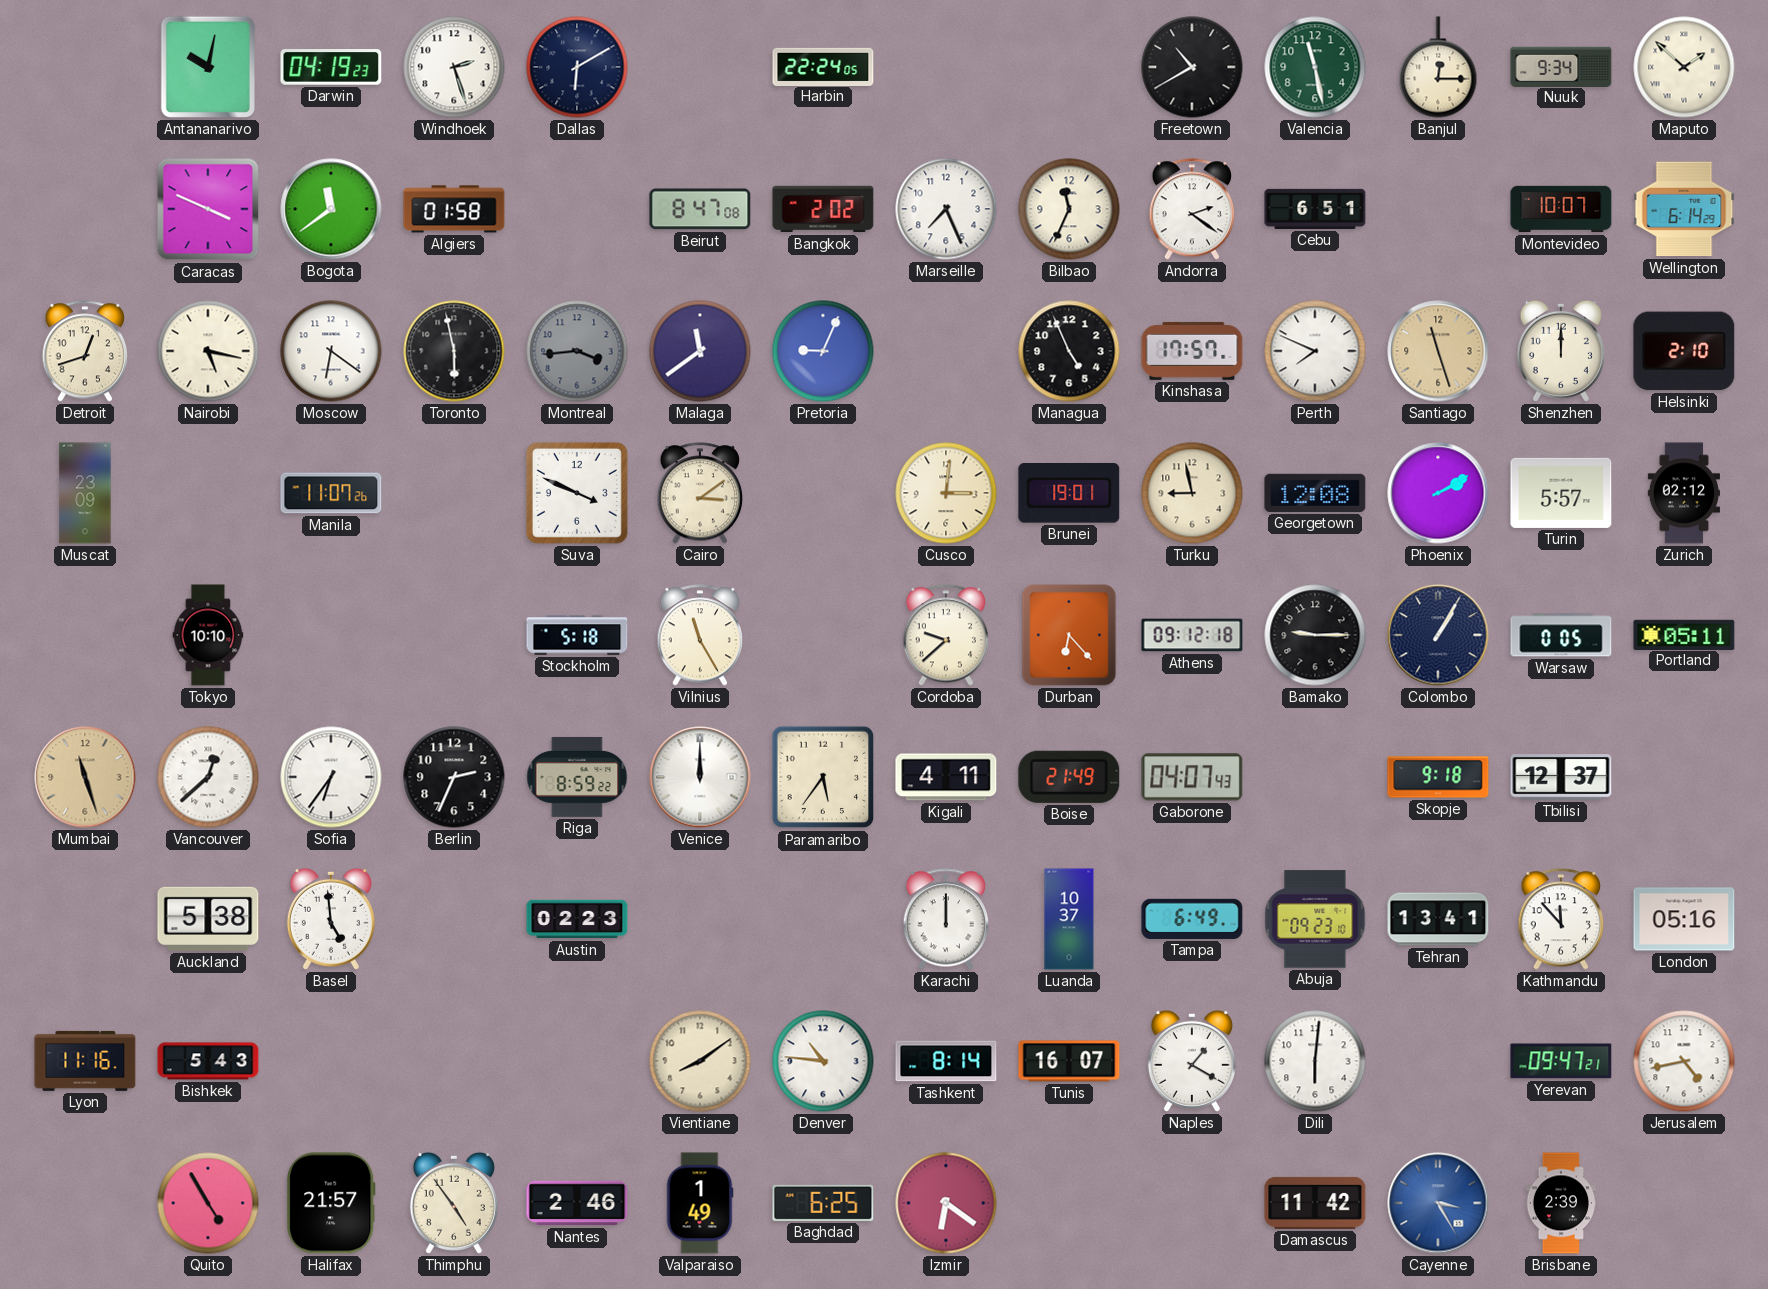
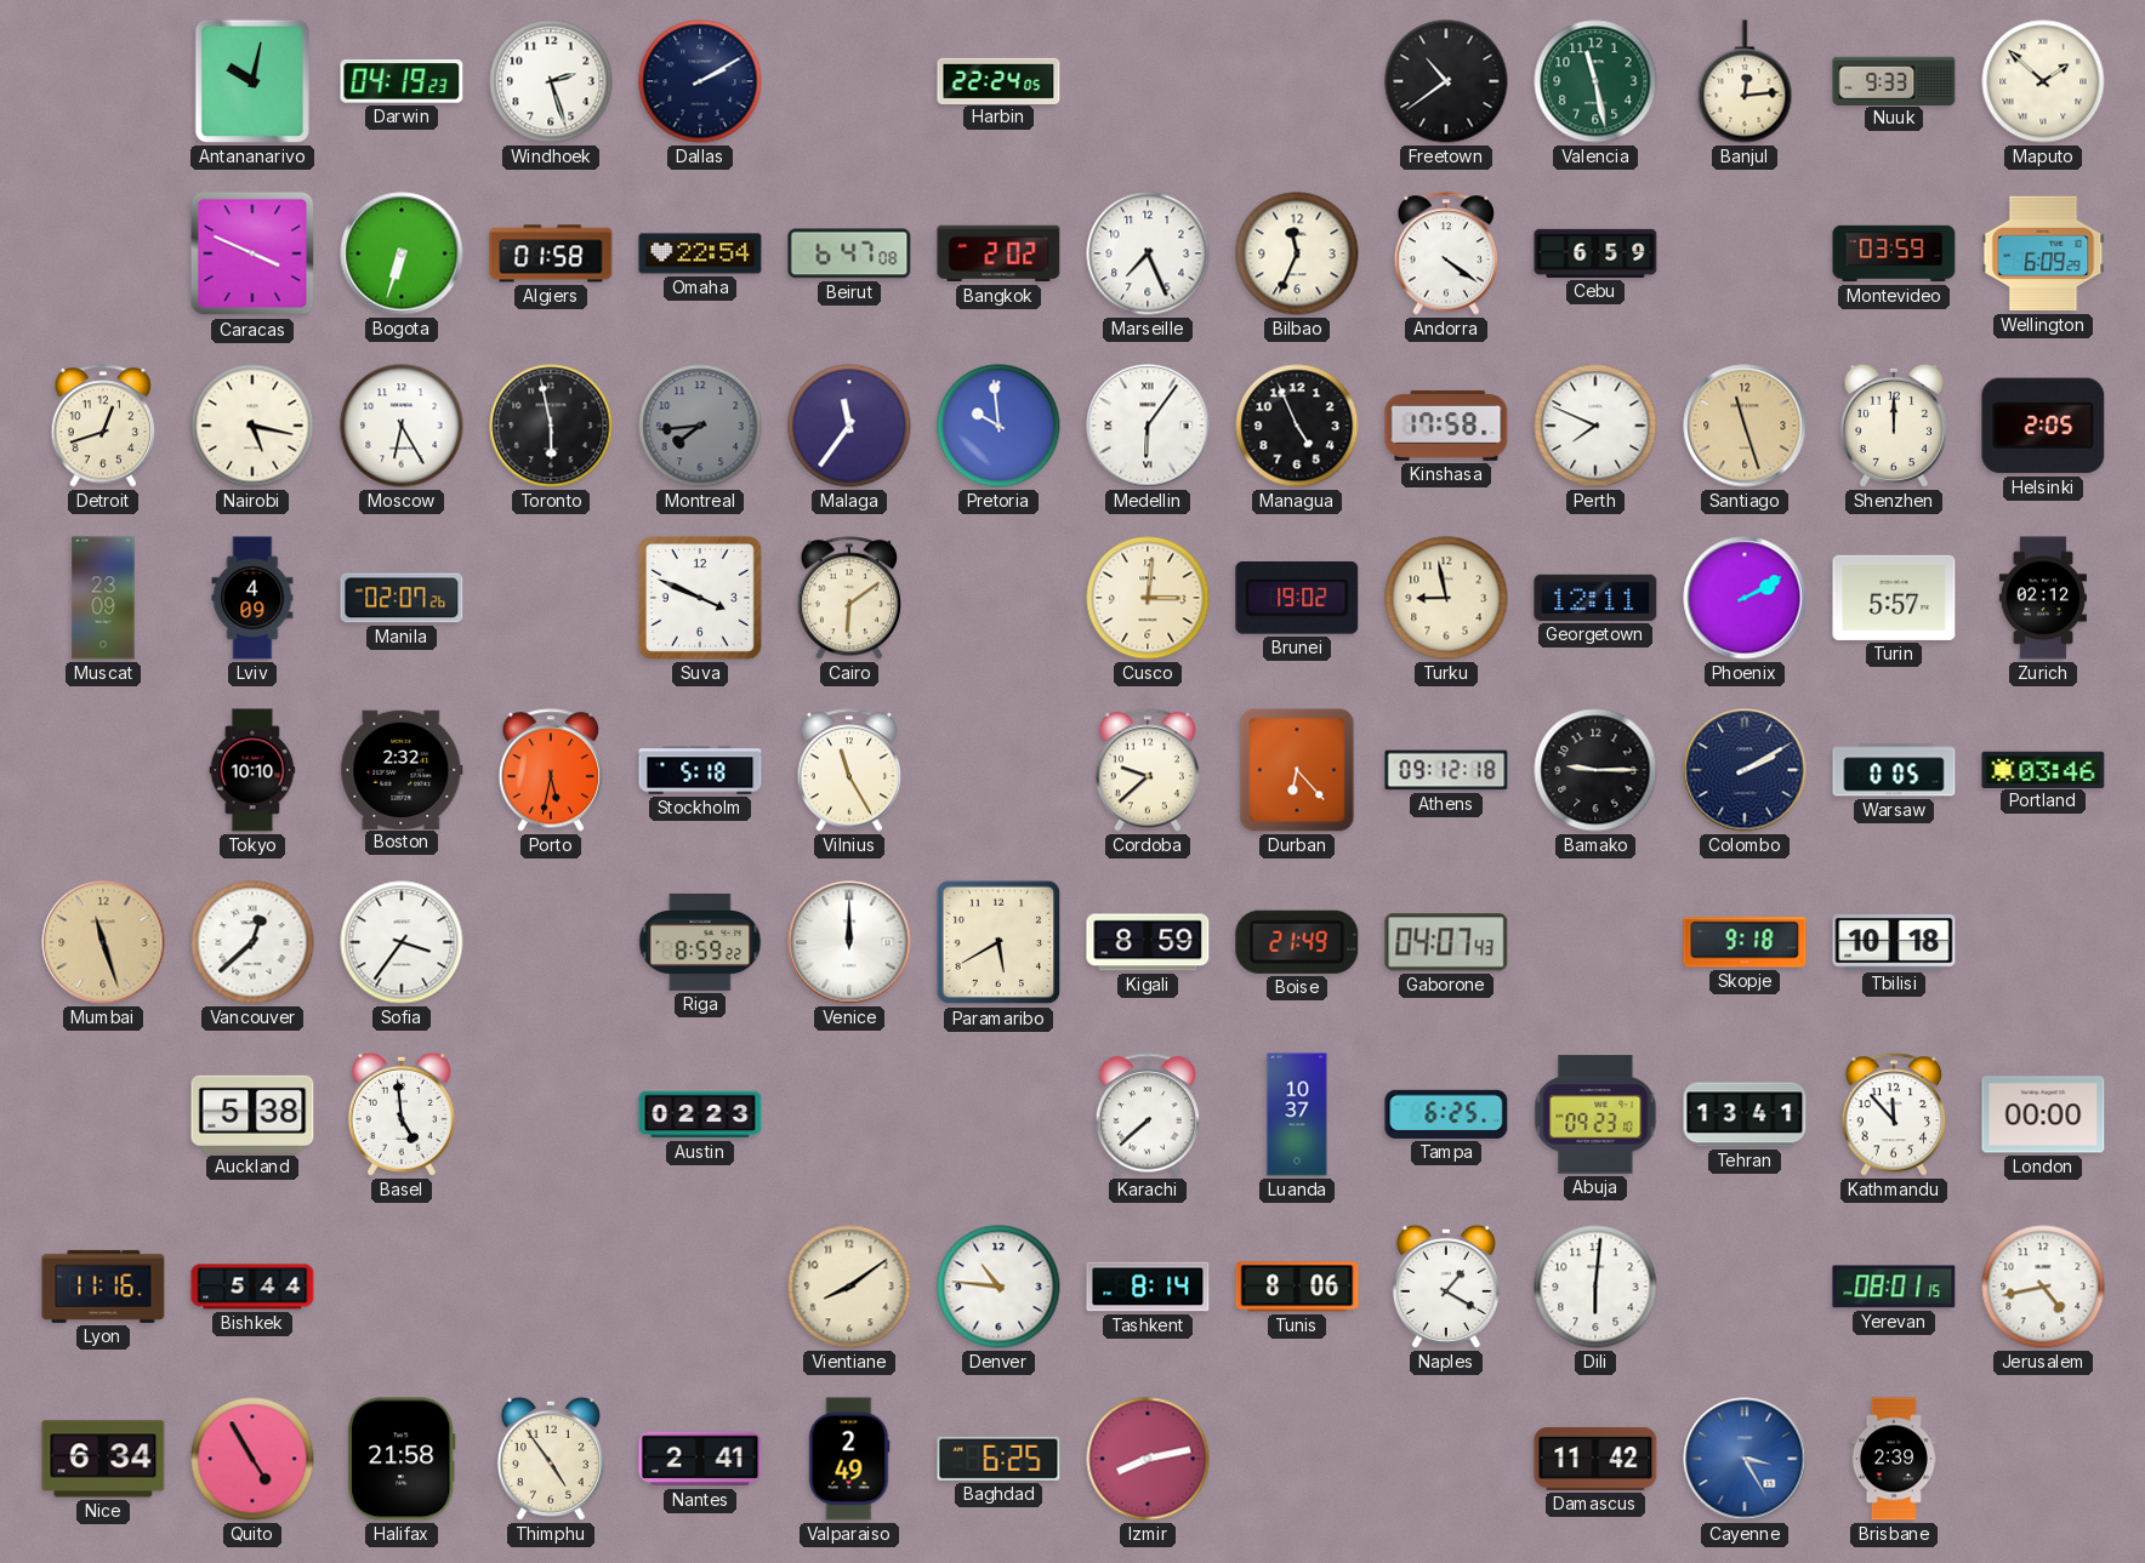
Dallas: 6:10 -> 2:10 (700, 81)
Freetown: 10:40 -> 10:39 (1446, 81)
Banjul: 12:15 -> 12:14 (1745, 81)
Nuuk: 9:34 -> 9:33 (1894, 80)
Bogota: 11:39 -> 6:33 (402, 253)
Omaha: none -> 22:54 (700, 253)
Beirut: 8:47 -> 6:47 (849, 253)
Andorra: 2:21 -> 4:21 (1446, 253)
Cebu: 6:51 -> 6:59 (1595, 253)
Montevideo: 10:07 -> 03:59 (1894, 253)
Wellington: 6:14 -> 6:09 (2043, 253)
Moscow: 6:21 -> 6:25 (402, 426)
Montreal: 3:44 -> 7:44 (700, 426)
Malaga: 11:39 -> 11:36 (849, 426)
Pretoria: 9:04 -> 9:59 (998, 426)
Medellin: none -> 6:06 (1148, 426)
Kinshasa: 17:57 -> 17:58 (1446, 426)
Helsinki: 2:10 -> 2:05 (2043, 426)
Lviv: none -> 4:09 (252, 598)
Manila: 11:07 -> 02:07 (402, 598)
Cairo: 3:09 -> 6:09 (849, 598)
Brunei: 19:01 -> 19:02 (1297, 598)
Georgetown: 12:08 -> 12:11 (1595, 598)
Boston: none -> 2:32 (402, 769)
Porto: none -> 5:32 (551, 770)
Colombo: 1:05 -> 2:10 (1745, 770)
Portland: 05:11 -> 03:46 (2043, 769)
Sofia: 6:36 -> 3:36 (402, 942)
Berlin: 2:34 -> none (454, 777)
Paramaribo: 5:36 -> 5:40 (998, 942)
Kigali: 4:11 -> 8:59 (1148, 942)
Tbilisi: 12:37 -> 10:18 (1894, 943)
Karachi: 12:00 -> 7:38 (1148, 1114)
Tampa: 6:49 -> 6:25 (1446, 1114)
London: 05:16 -> 00:00 (2043, 1114)
Bishkek: 5:43 -> 5:44 (252, 1287)
Tunis: 16:07 -> 8:06 (1297, 1287)
Yerevan: 09:47 -> 08:01 (1894, 1287)
Nice: none -> 6:34 (103, 1459)
Halifax: 21:57 -> 21:58 (402, 1459)
Nantes: 2:46 -> 2:41 (700, 1459)
Valparaiso: 1:49 -> 2:49 (849, 1459)
Izmir: 6:21 -> 8:13 (1148, 1459)
